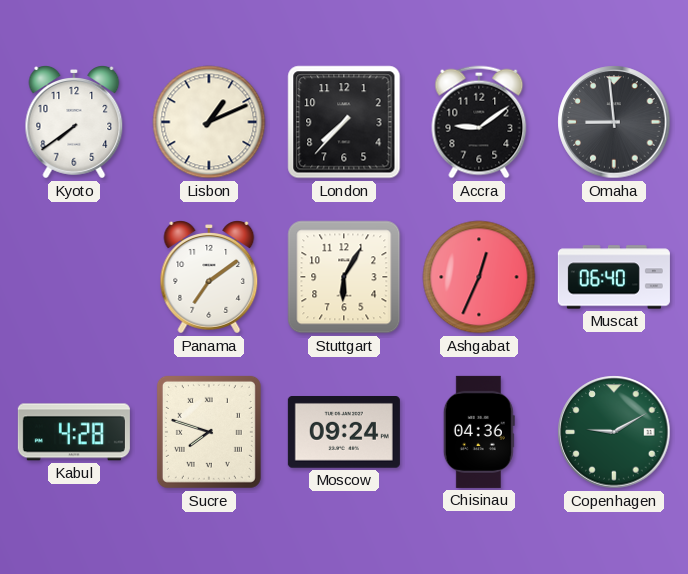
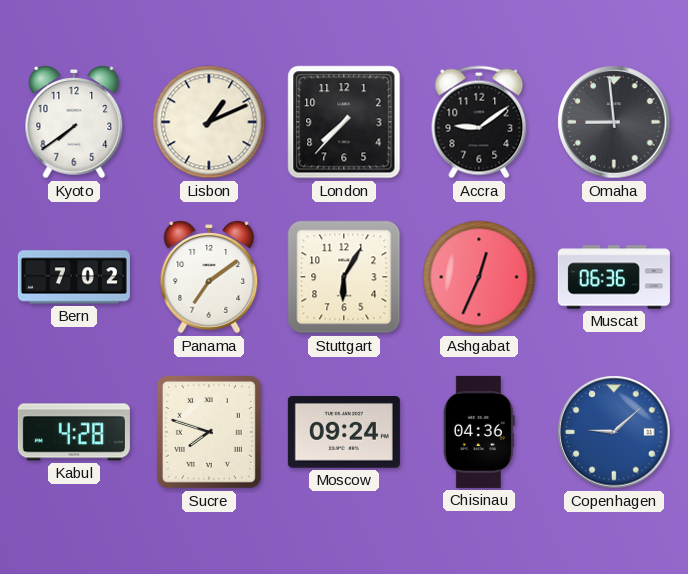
Bern: none -> 7:02 (74, 277)
Muscat: 06:40 -> 06:36 (614, 277)
Copenhagen: 9:10 -> 9:08 (614, 432)
Copenhagen dial: green -> blue (614, 432)
